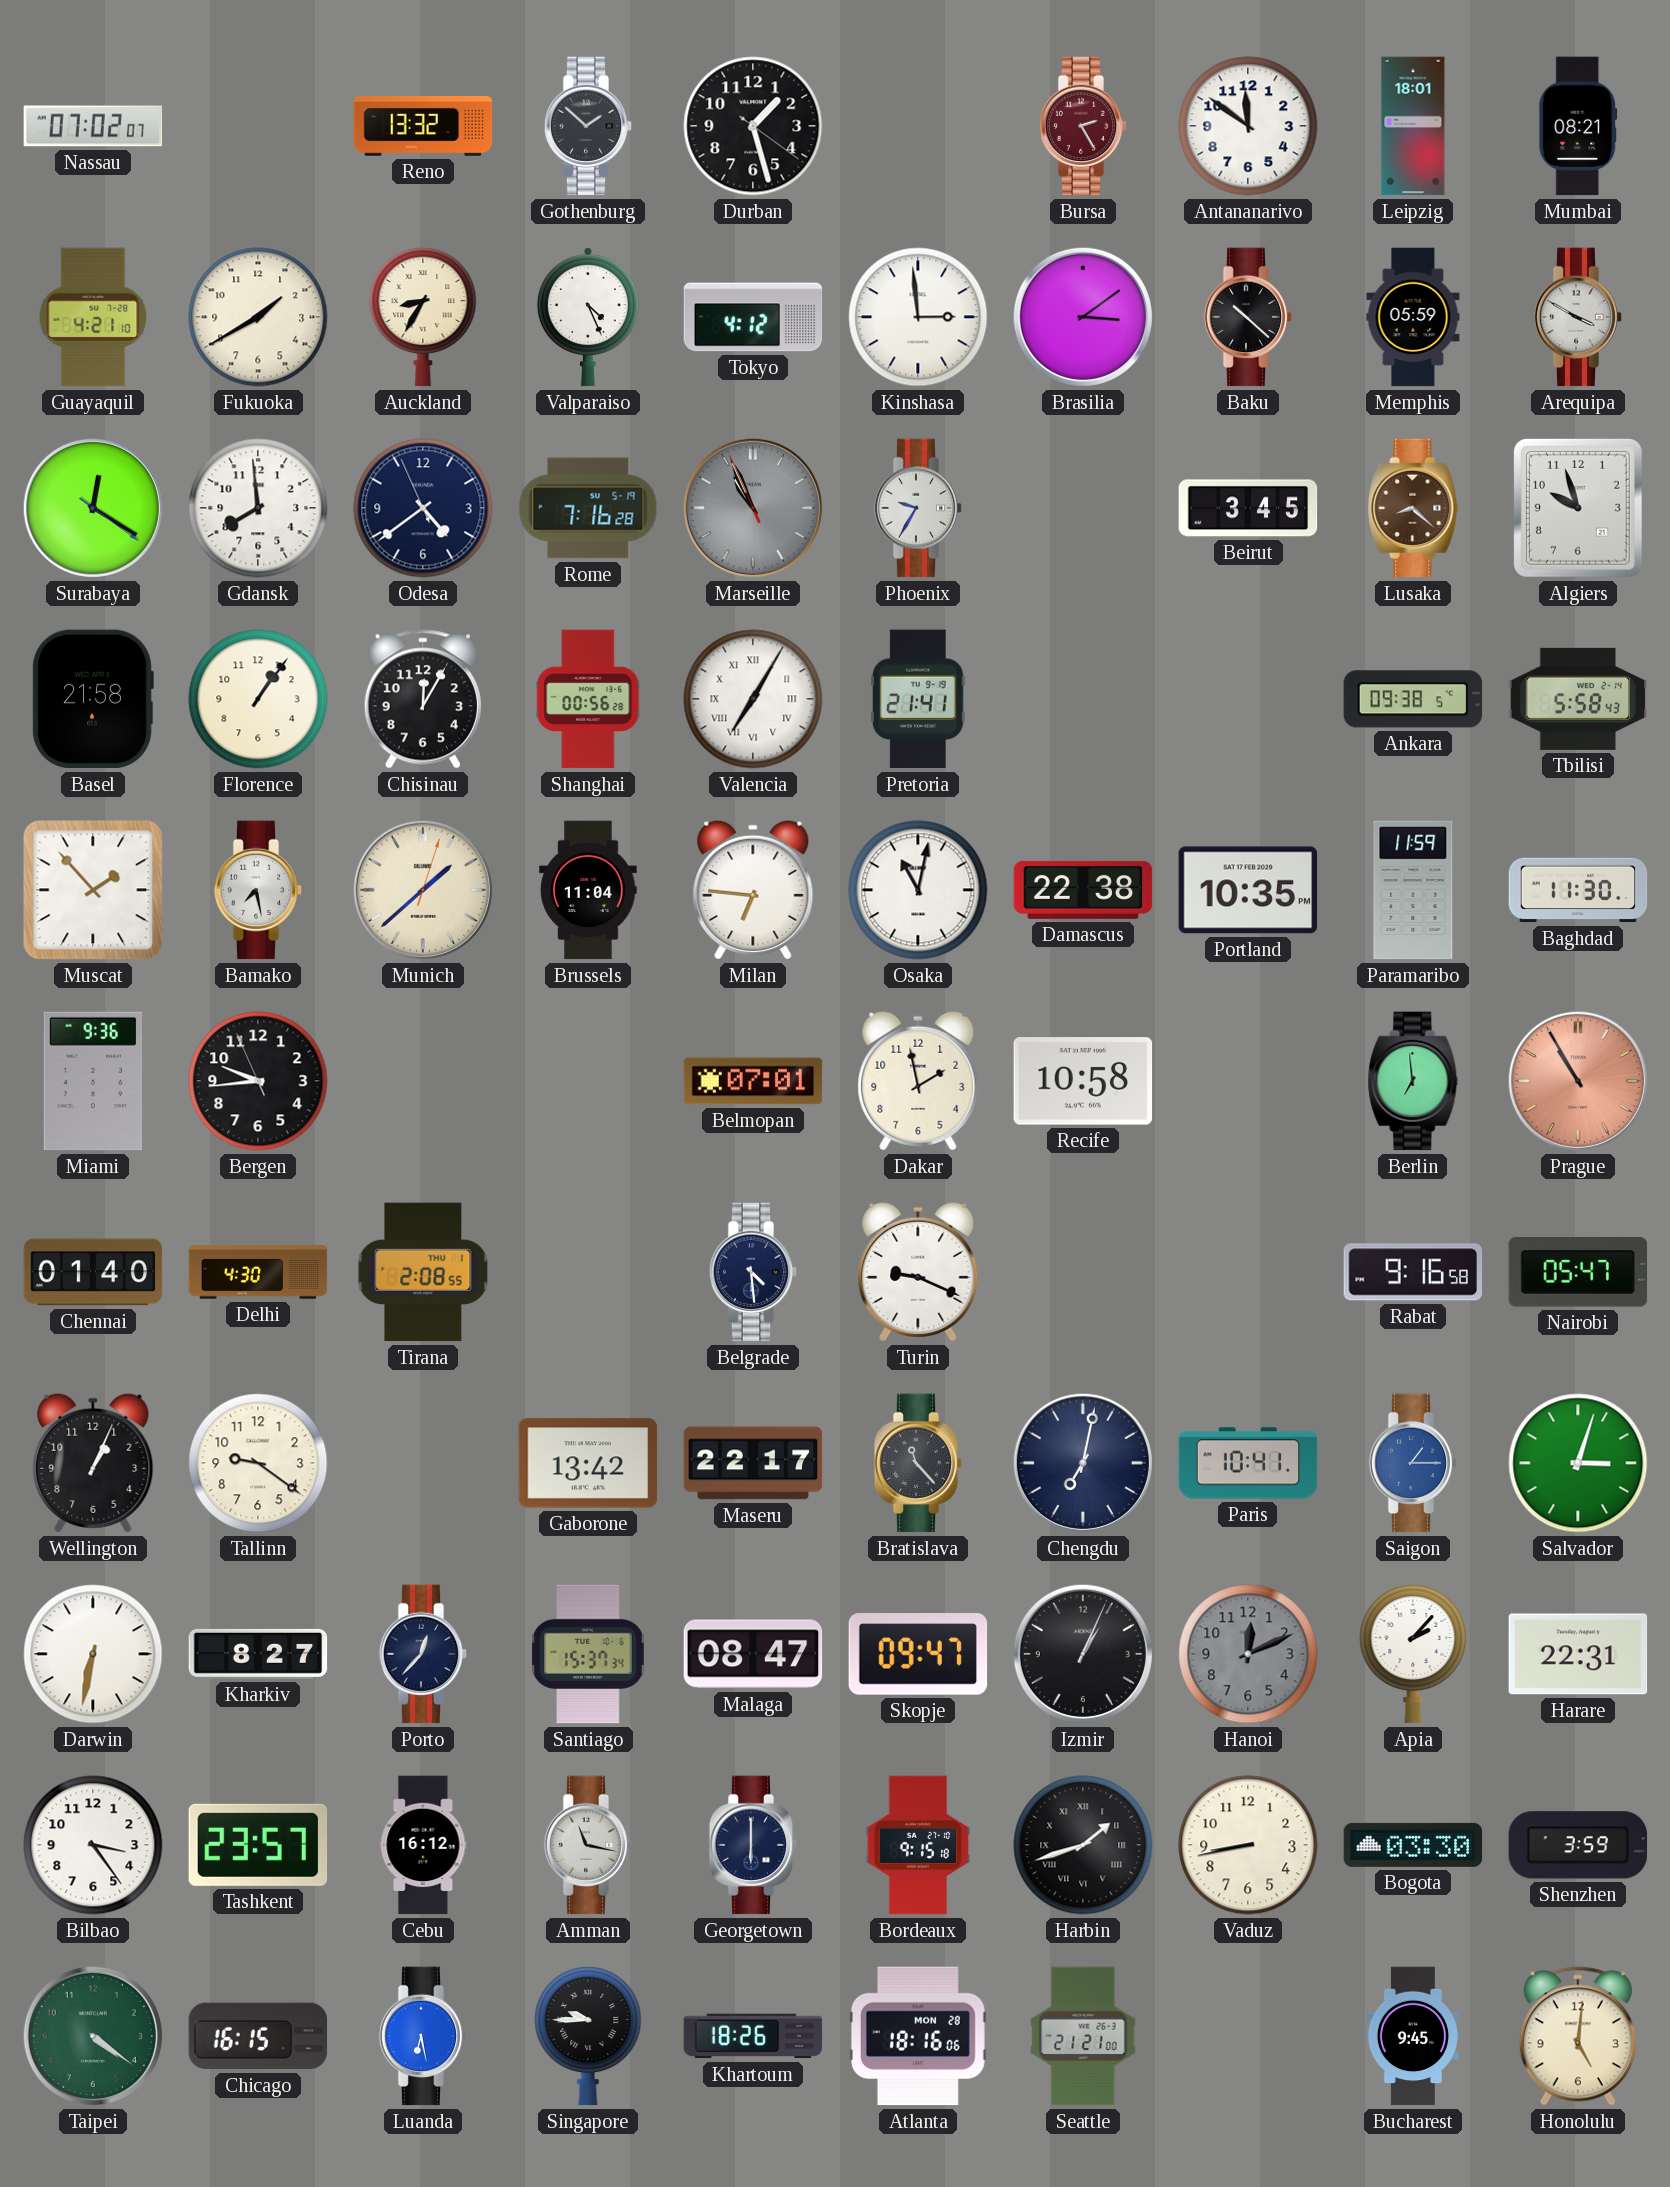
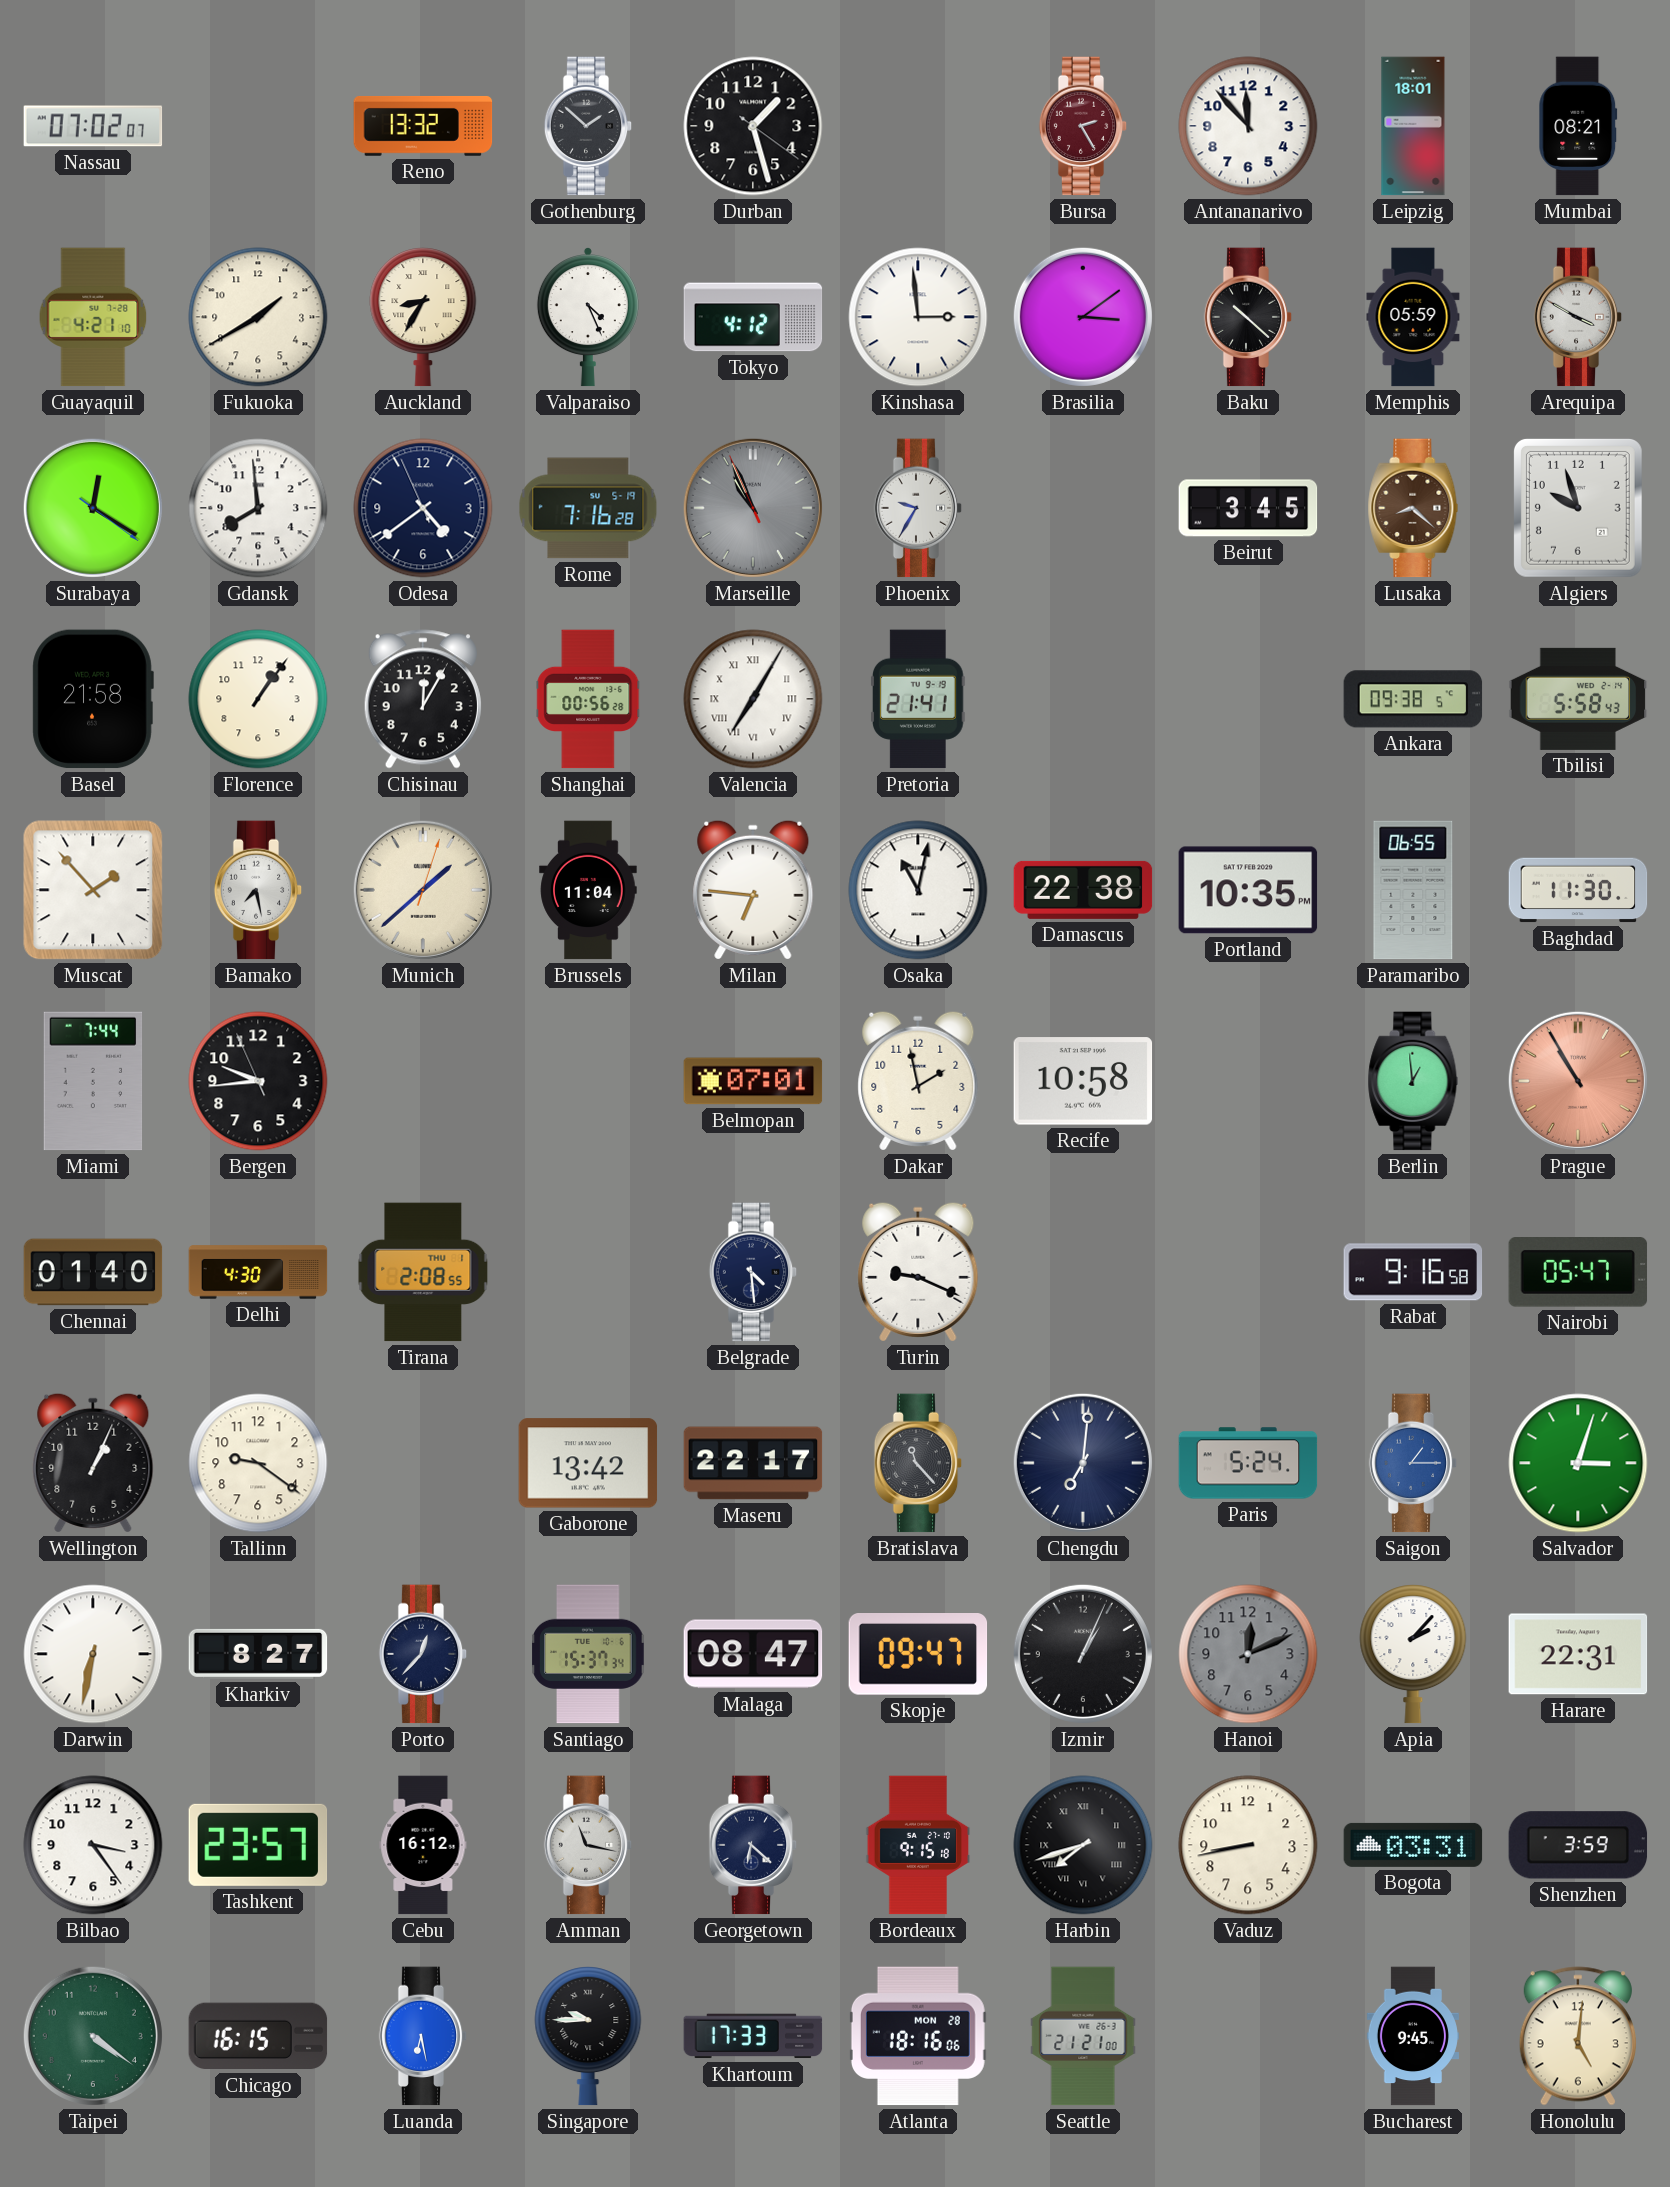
Antananarivo: 11:51 -> 11:53 (1248, 126)
Paramaribo: 11:59 -> 06:55 (1413, 890)
Miami: 9:36 -> 7:44 (93, 1081)
Berlin: 6:59 -> 12:59 (1413, 1081)
Chengdu: 7:02 -> 7:01 (1083, 1463)
Paris: 10:41 -> 5:24 (1248, 1463)
Georgetown: 6:00 -> 6:22 (753, 1845)
Harbin: 1:42 -> 7:42 (1083, 1845)
Bogota: 03:30 -> 03:31 (1413, 1845)
Khartoum: 18:26 -> 17:33 (753, 2036)
